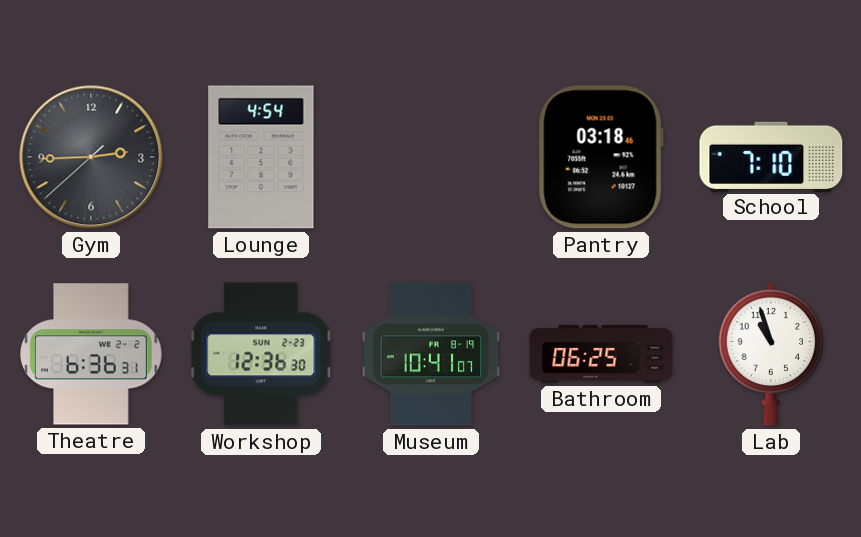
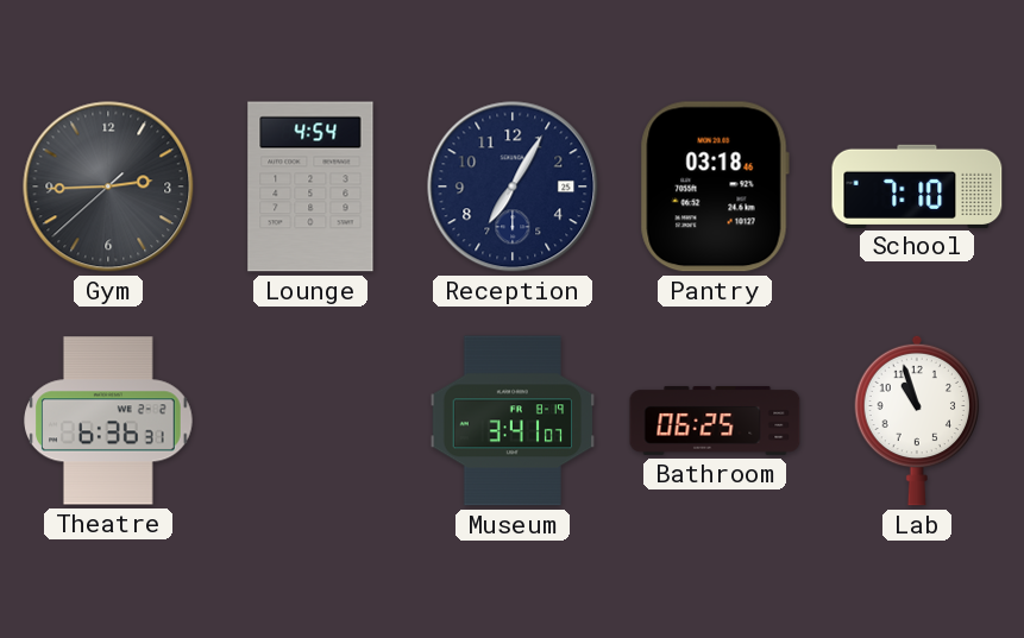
Reception: none -> 7:05 (513, 187)
Workshop: 12:36 -> none (261, 354)
Museum: 10:41 -> 3:41 (513, 421)
